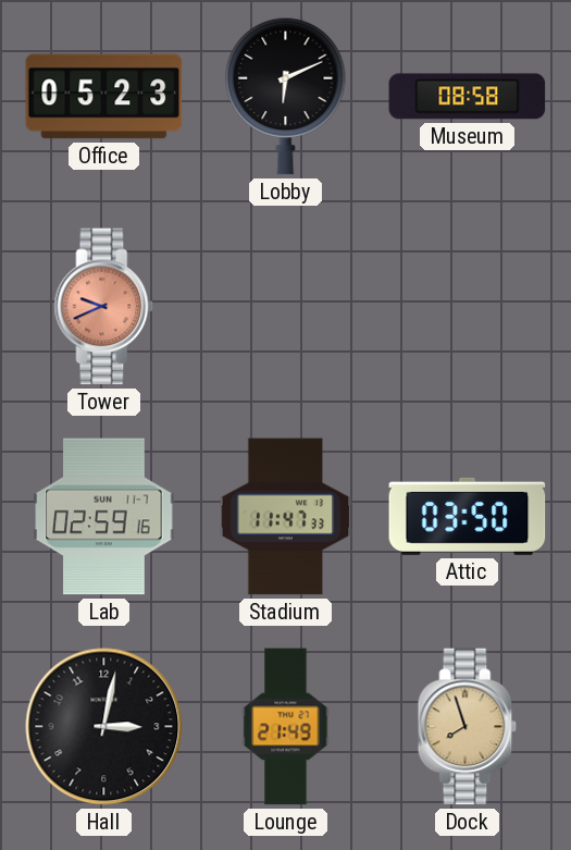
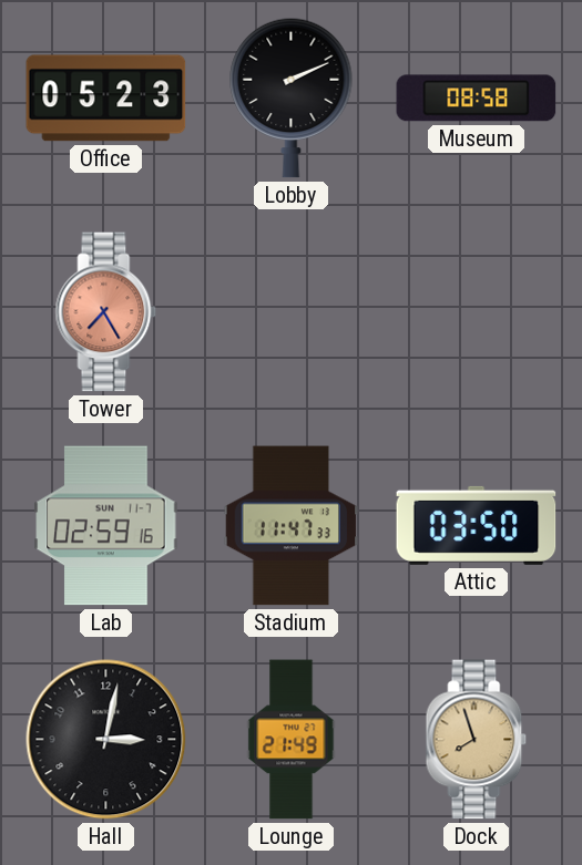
Lobby: 6:11 -> 2:11 (292, 97)
Tower: 9:41 -> 7:25 (106, 312)
